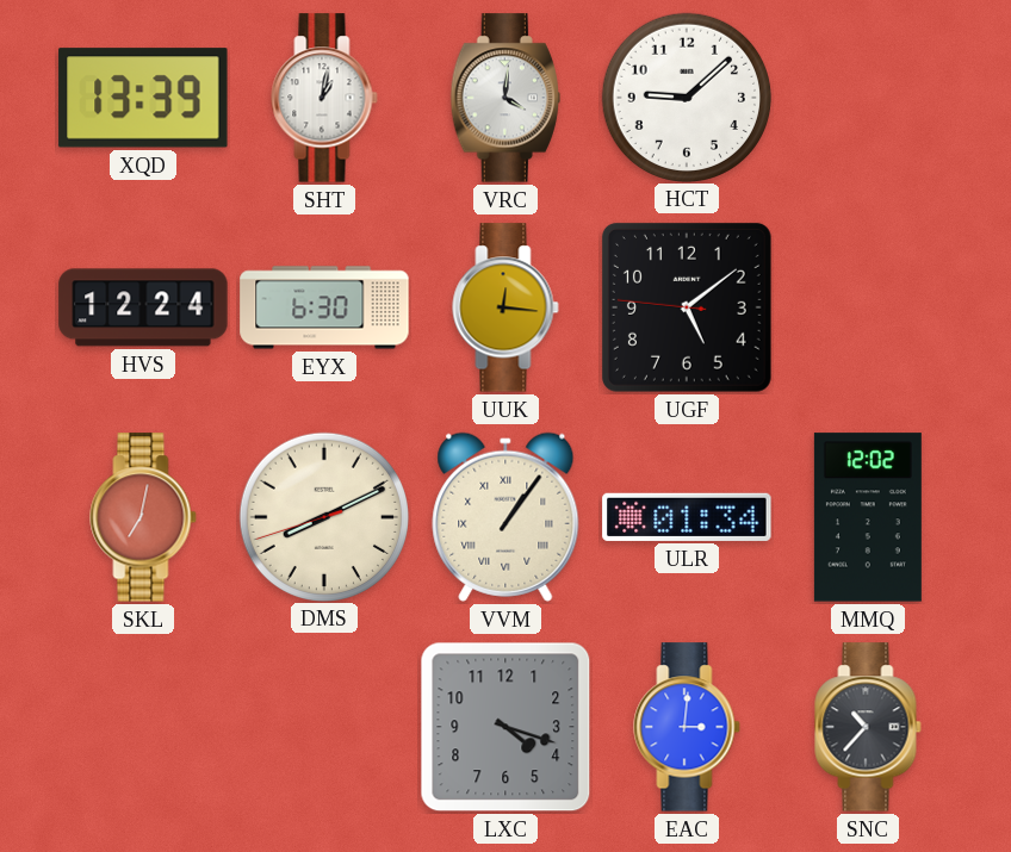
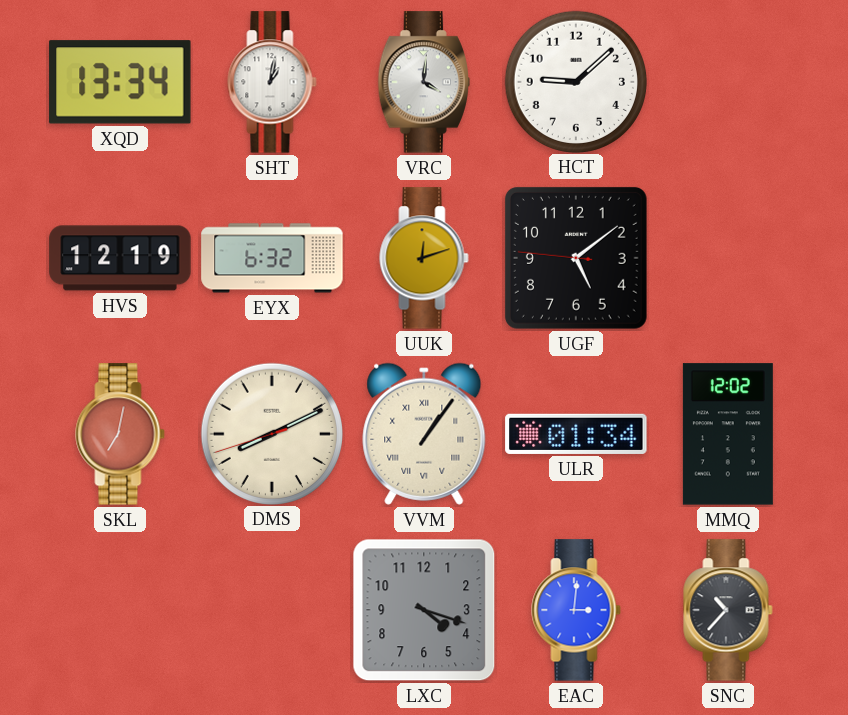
XQD: 13:39 -> 13:34 (120, 82)
HVS: 12:24 -> 12:19 (120, 258)
EYX: 6:30 -> 6:32 (272, 258)
UUK: 12:16 -> 12:12 (424, 258)
